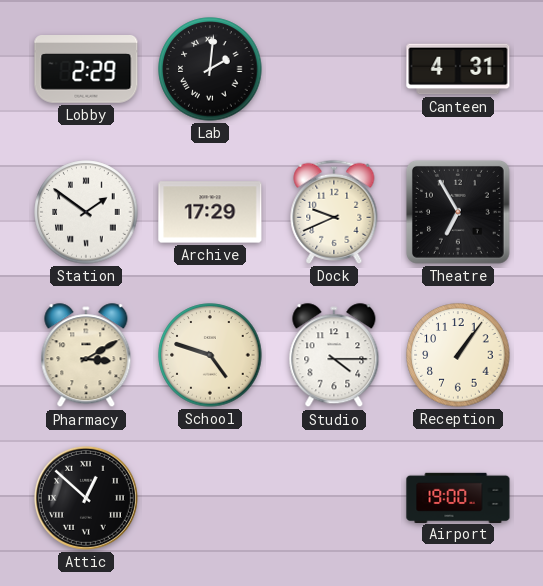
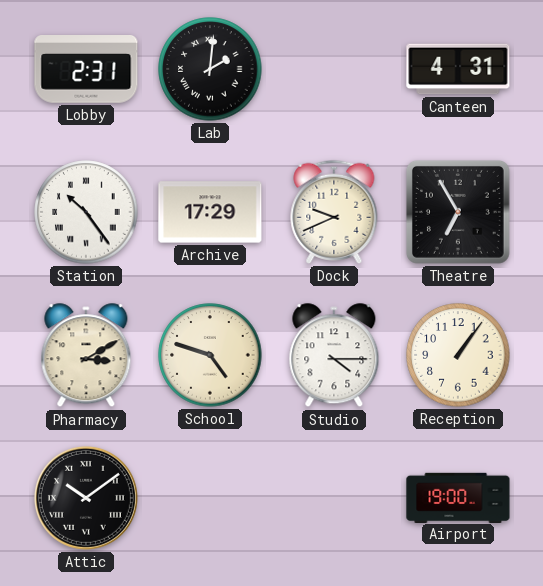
Lobby: 2:29 -> 2:31 (86, 70)
Station: 1:51 -> 10:24 (86, 212)
Attic: 12:52 -> 10:09 (86, 498)
